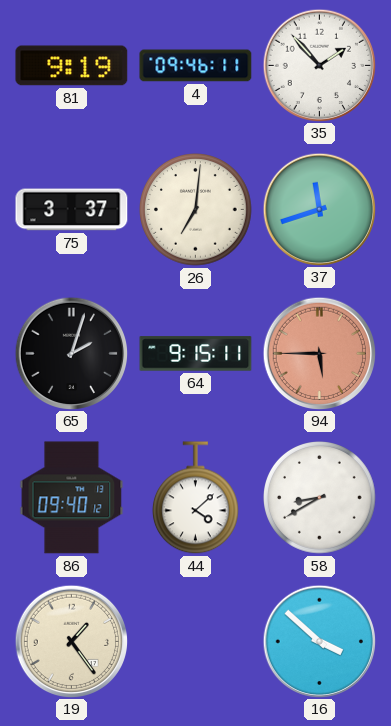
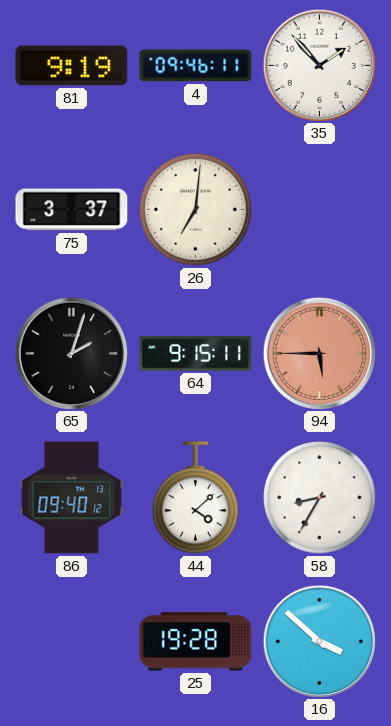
37: 11:42 -> none (319, 209)
58: 8:40 -> 8:35 (320, 498)
19: 1:24 -> none (71, 641)
25: none -> 19:28 (196, 642)
